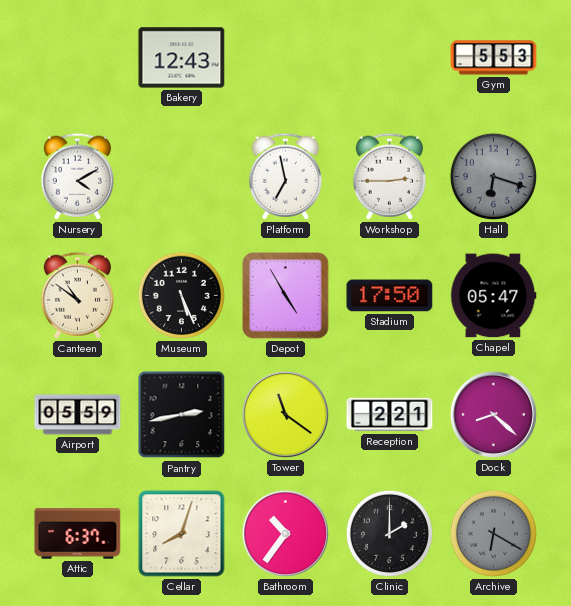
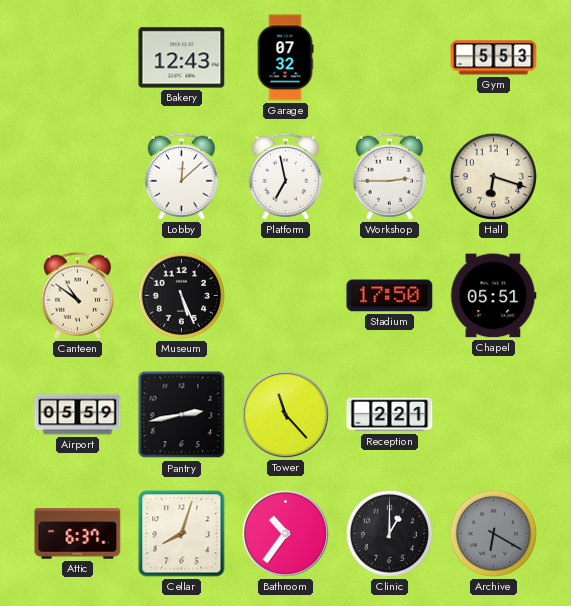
Garage: none -> 07:32 (285, 58)
Nursery: 4:10 -> none (77, 176)
Lobby: none -> 12:08 (181, 176)
Hall dial: grey -> cream (493, 176)
Depot: 4:55 -> none (286, 296)
Chapel: 05:47 -> 05:51 (494, 296)
Tower: 11:21 -> 11:23 (285, 414)
Dock: 8:22 -> none (493, 414)
Clinic: 2:00 -> 1:00 (389, 533)
